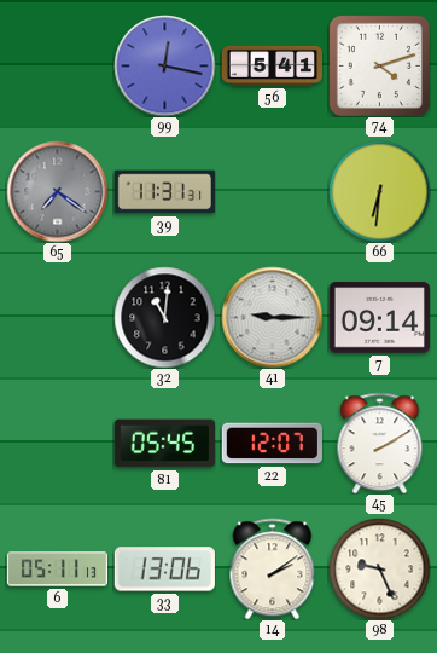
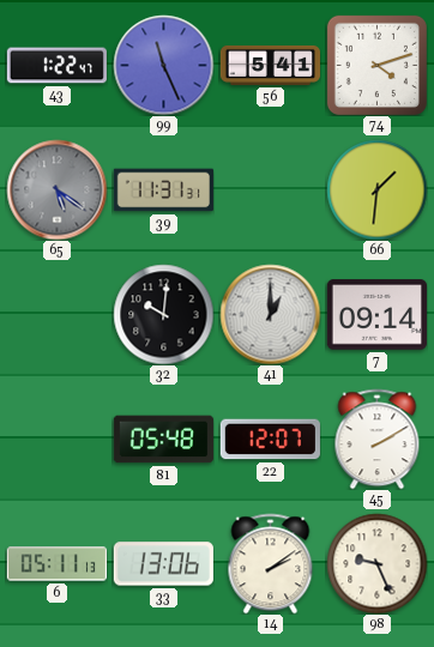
43: none -> 1:22 (56, 66)
99: 12:17 -> 11:26 (163, 65)
65: 7:21 -> 5:21 (56, 189)
66: 6:31 -> 1:31 (376, 189)
32: 11:01 -> 10:01 (163, 314)
41: 9:15 -> 1:00 (270, 314)
81: 05:45 -> 05:48 (163, 440)
